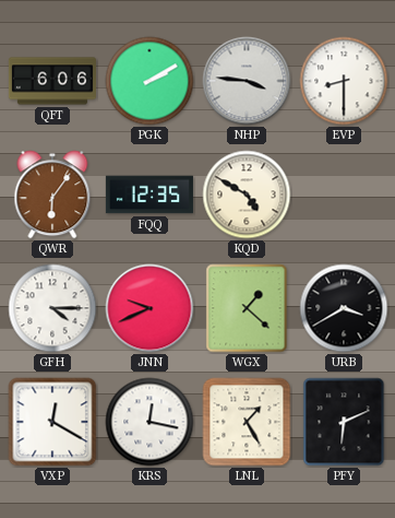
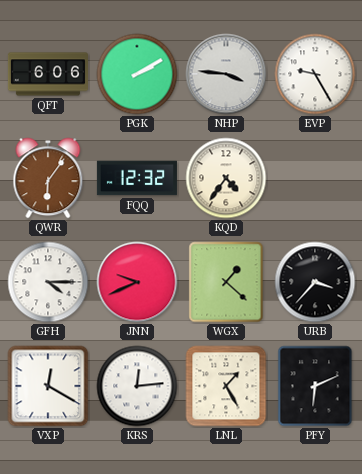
EVP: 8:30 -> 9:25 (315, 74)
FQQ: 12:35 -> 12:32 (137, 178)
KQD: 4:50 -> 4:36 (226, 178)
URB: 3:40 -> 3:37 (315, 282)
KRS: 12:17 -> 12:14 (137, 386)
